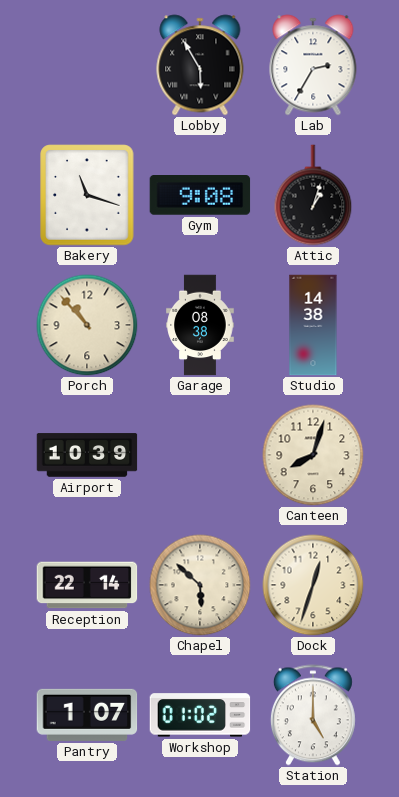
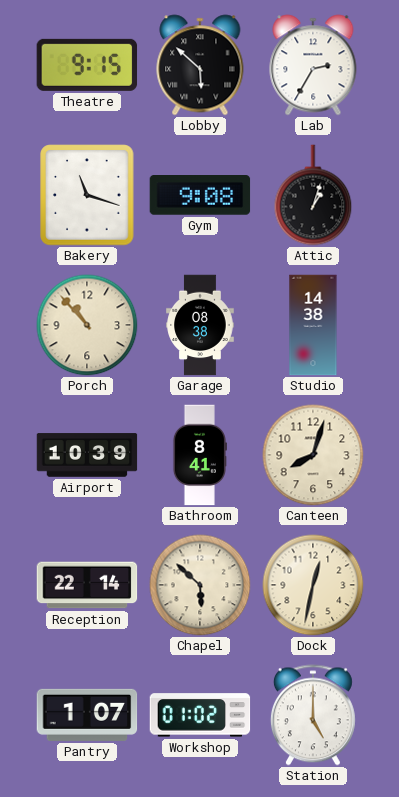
Theatre: none -> 9:15 (87, 65)
Lobby: 5:55 -> 5:52 (200, 65)
Bathroom: none -> 8:41 (199, 455)
Dock: 12:33 -> 12:32 (313, 585)
